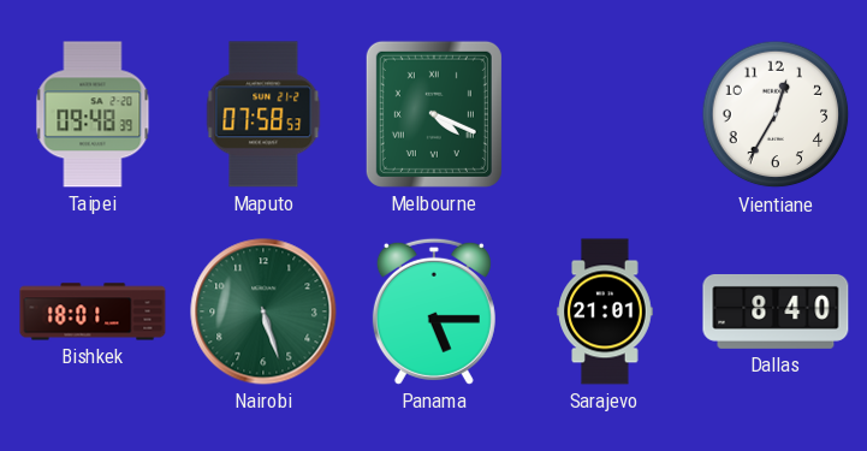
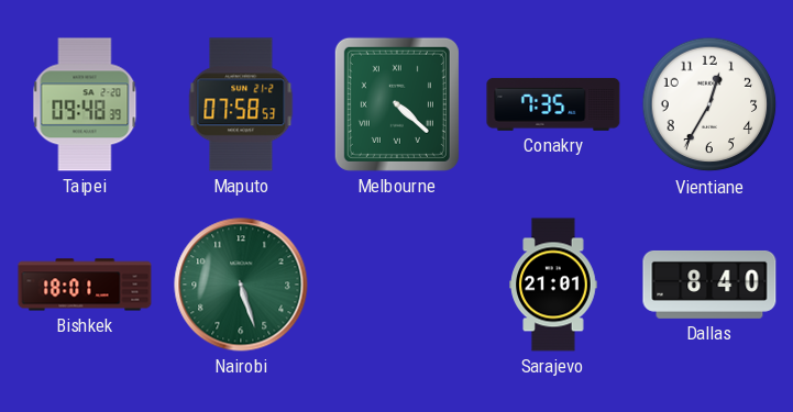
Melbourne: 4:19 -> 4:22 (397, 104)
Conakry: none -> 7:35 (553, 104)
Panama: 5:15 -> none (434, 311)
